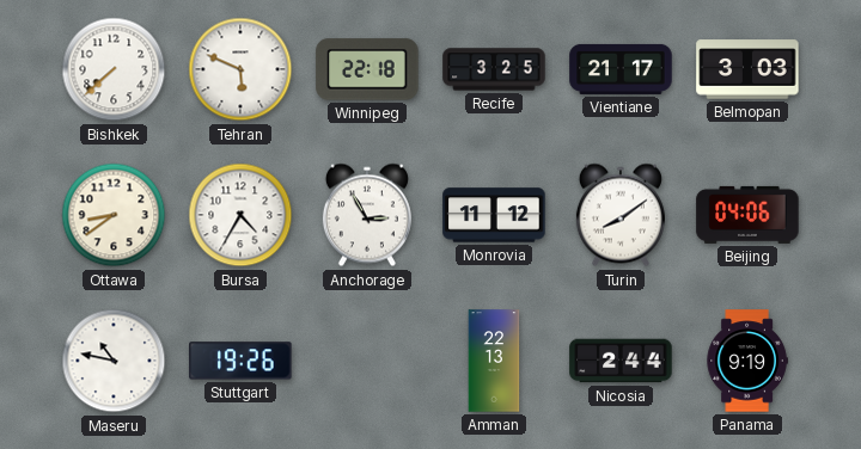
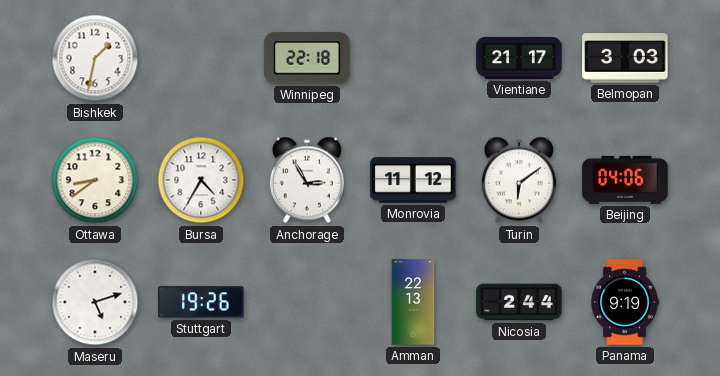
Bishkek: 7:38 -> 1:32 (95, 58)
Tehran: 5:49 -> none (240, 69)
Recife: 3:25 -> none (494, 69)
Turin: 8:09 -> 6:09 (519, 180)
Maseru: 10:47 -> 5:12 (95, 302)
